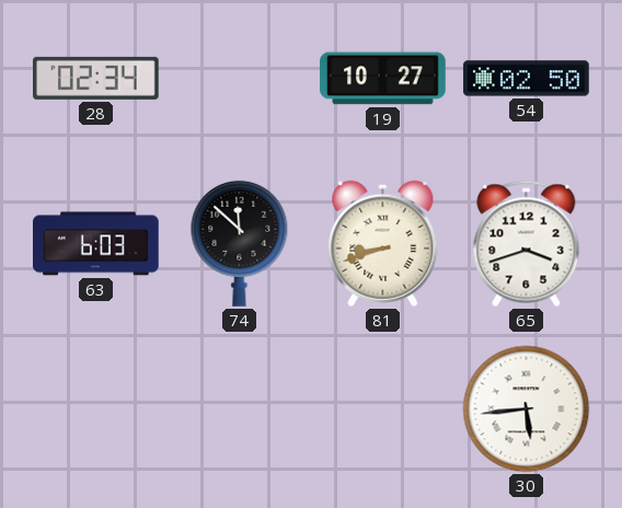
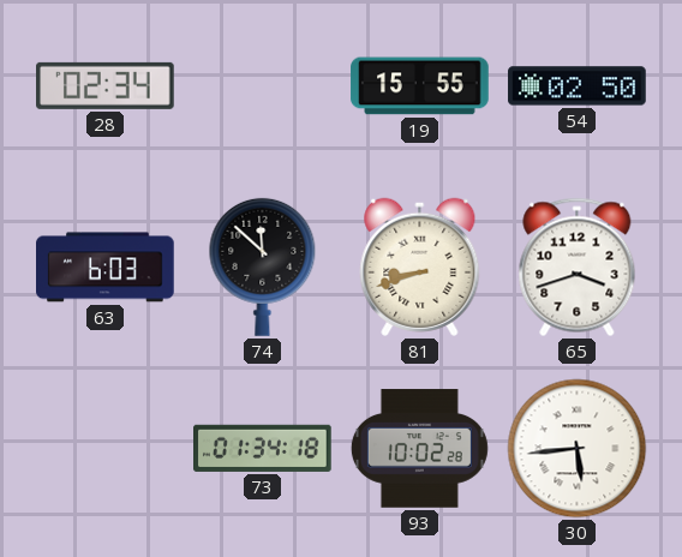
19: 10:27 -> 15:55 (420, 86)
73: none -> 01:34 (263, 448)
93: none -> 10:02 (419, 449)
